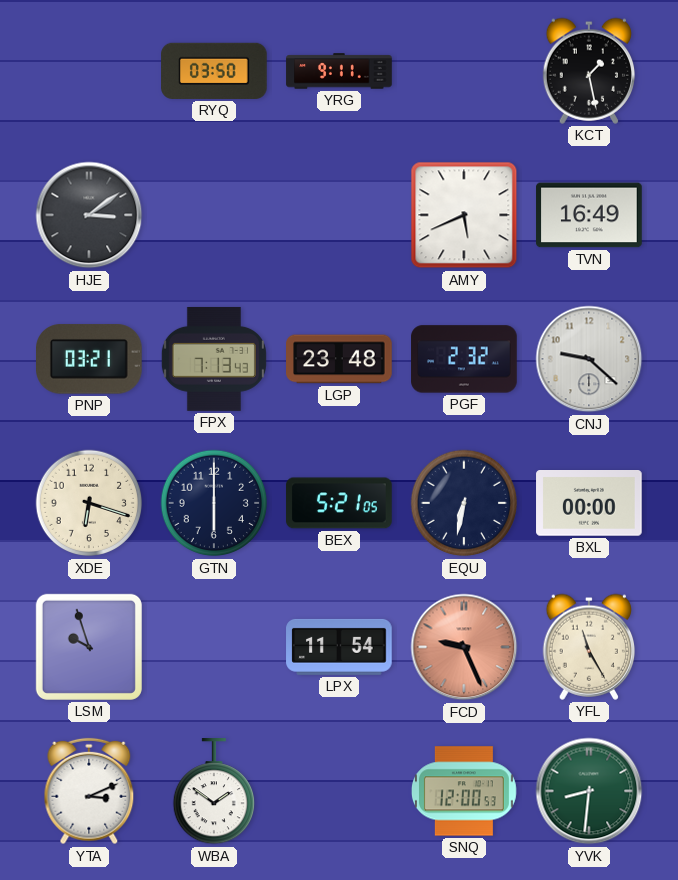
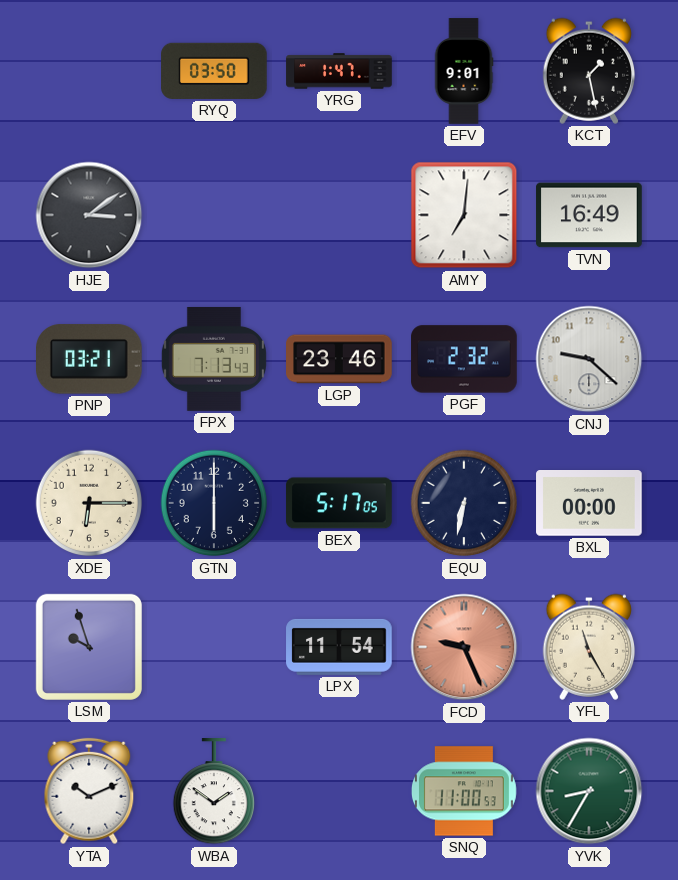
YRG: 9:11 -> 1:47 (339, 71)
EFV: none -> 9:01 (464, 71)
AMY: 5:41 -> 7:01 (464, 215)
LGP: 23:48 -> 23:46 (339, 359)
XDE: 6:18 -> 6:15 (89, 503)
BEX: 5:21 -> 5:17 (339, 503)
YTA: 3:11 -> 10:11 (89, 791)
SNQ: 12:00 -> 11:00 (464, 791)
YVK: 8:31 -> 8:35 (589, 791)
